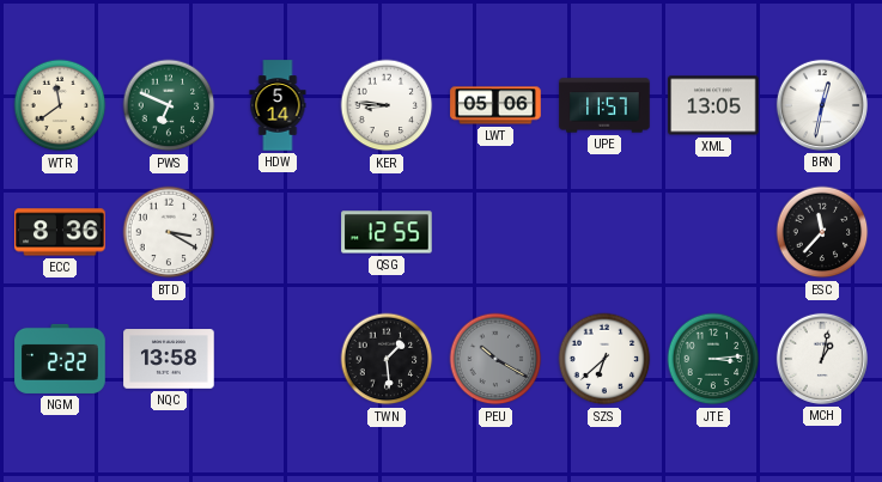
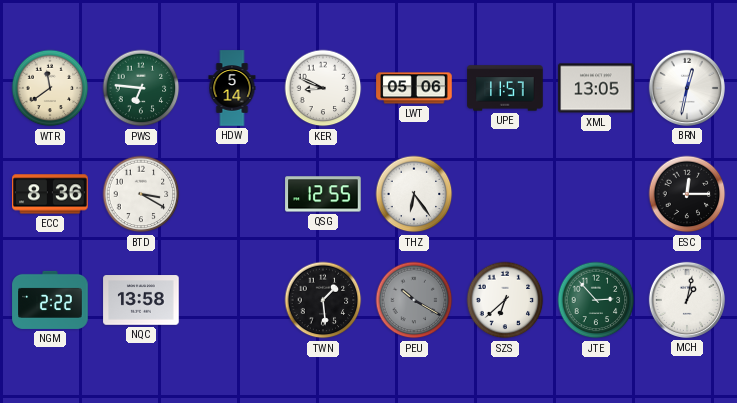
PWS: 6:49 -> 6:46 (141, 88)
KER: 8:46 -> 8:49 (323, 88)
THZ: none -> 6:24 (414, 194)
ESC: 11:37 -> 12:15 (687, 194)
JTE: 3:14 -> 2:53 (596, 300)
